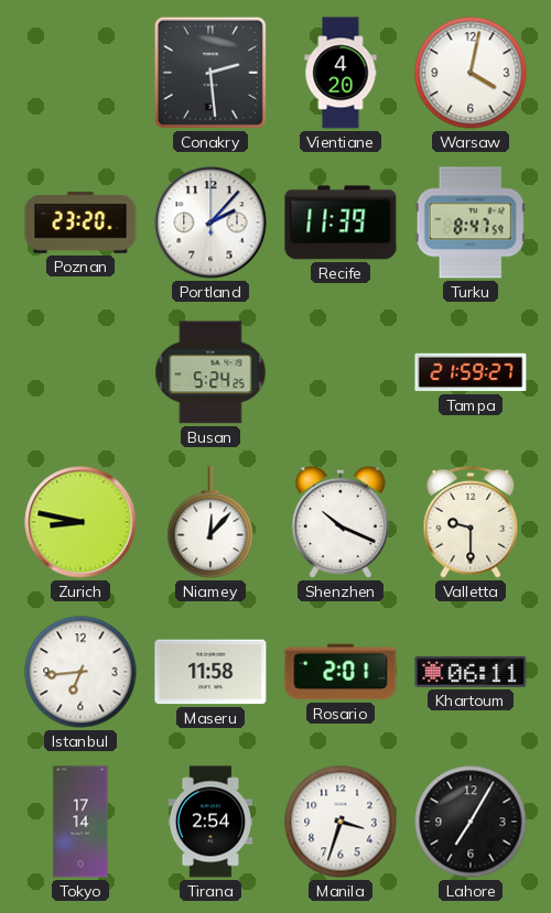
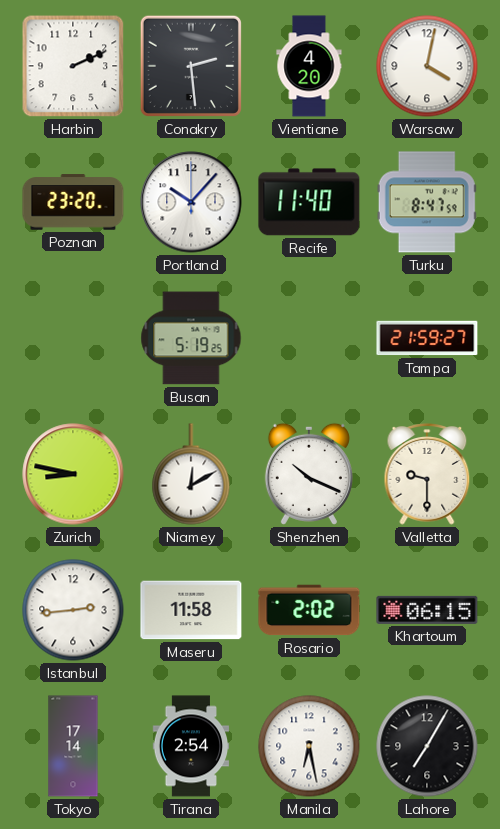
Harbin: none -> 2:11 (73, 66)
Portland: 2:07 -> 10:07 (191, 202)
Recife: 11:39 -> 11:40 (309, 202)
Busan: 5:24 -> 5:19 (191, 338)
Niamey: 12:07 -> 12:10 (191, 474)
Istanbul: 6:44 -> 2:44 (73, 610)
Rosario: 2:01 -> 2:02 (309, 610)
Khartoum: 06:11 -> 06:15 (427, 610)
Manila: 3:33 -> 6:28 (309, 746)
